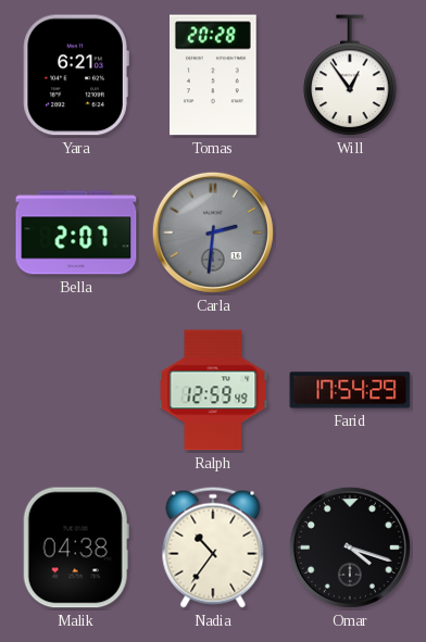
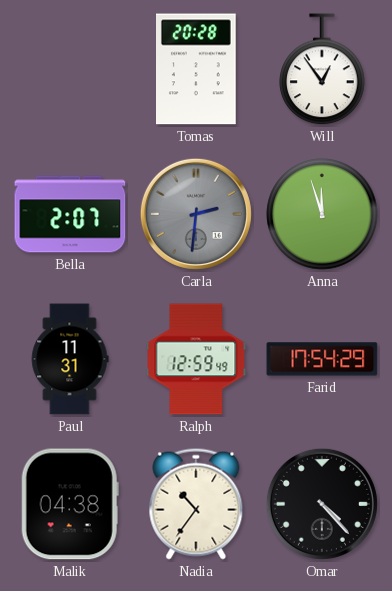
Yara: 6:21 -> none (76, 75)
Anna: none -> 11:57 (322, 214)
Paul: none -> 11:31 (70, 359)
Omar: 4:18 -> 4:23 (322, 504)
